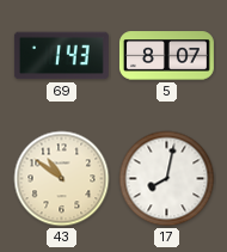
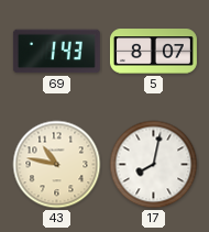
43: 10:51 -> 10:47 (57, 165)
